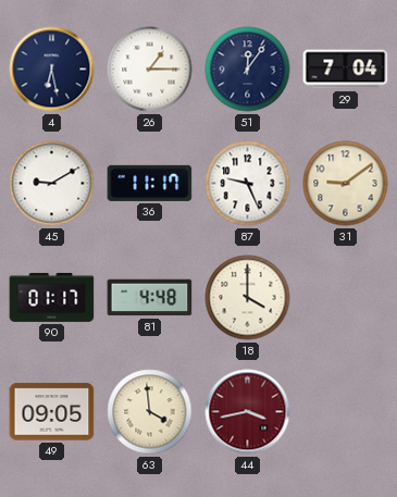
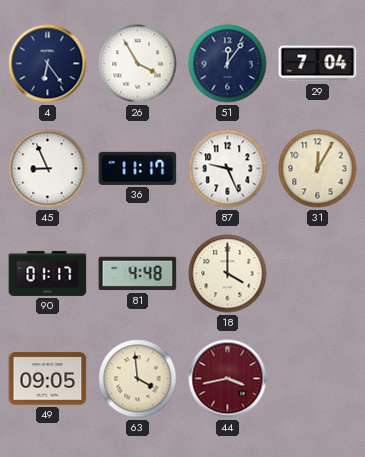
4: 6:28 -> 6:24 (48, 64)
26: 1:15 -> 3:55 (138, 64)
45: 9:10 -> 8:56 (48, 169)
31: 9:09 -> 12:05 (318, 169)
